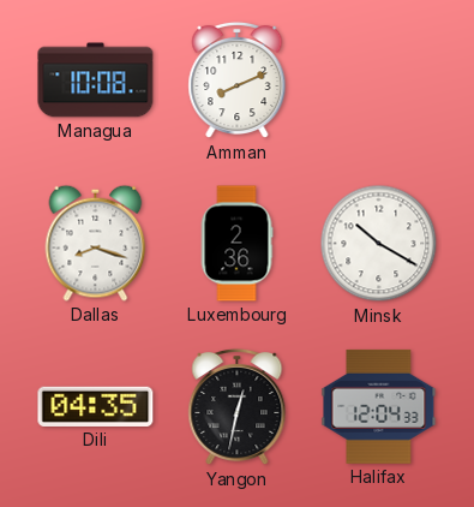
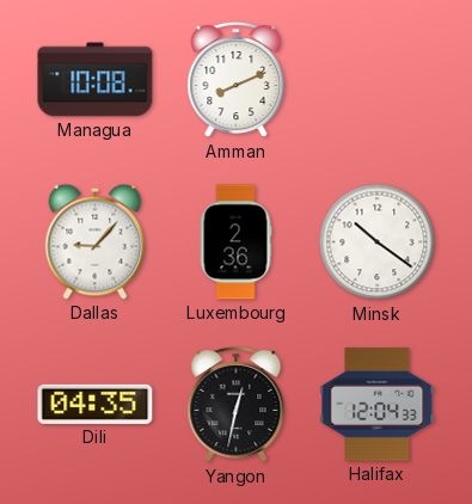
Dallas: 8:18 -> 9:07 (96, 241)
Minsk: 10:20 -> 10:21 (378, 242)
